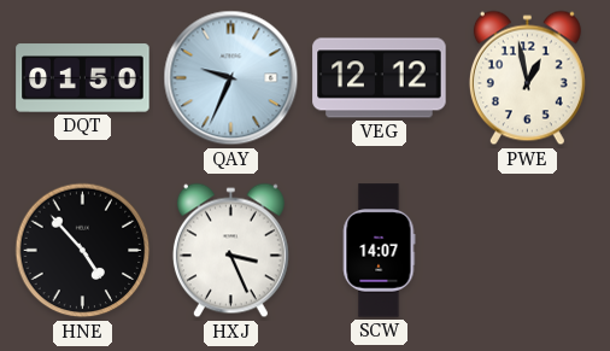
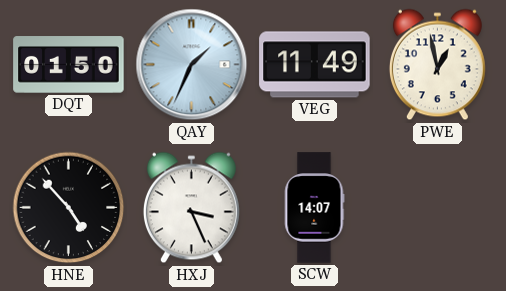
QAY: 9:34 -> 1:34 (192, 65)
VEG: 12:12 -> 11:49 (315, 65)
